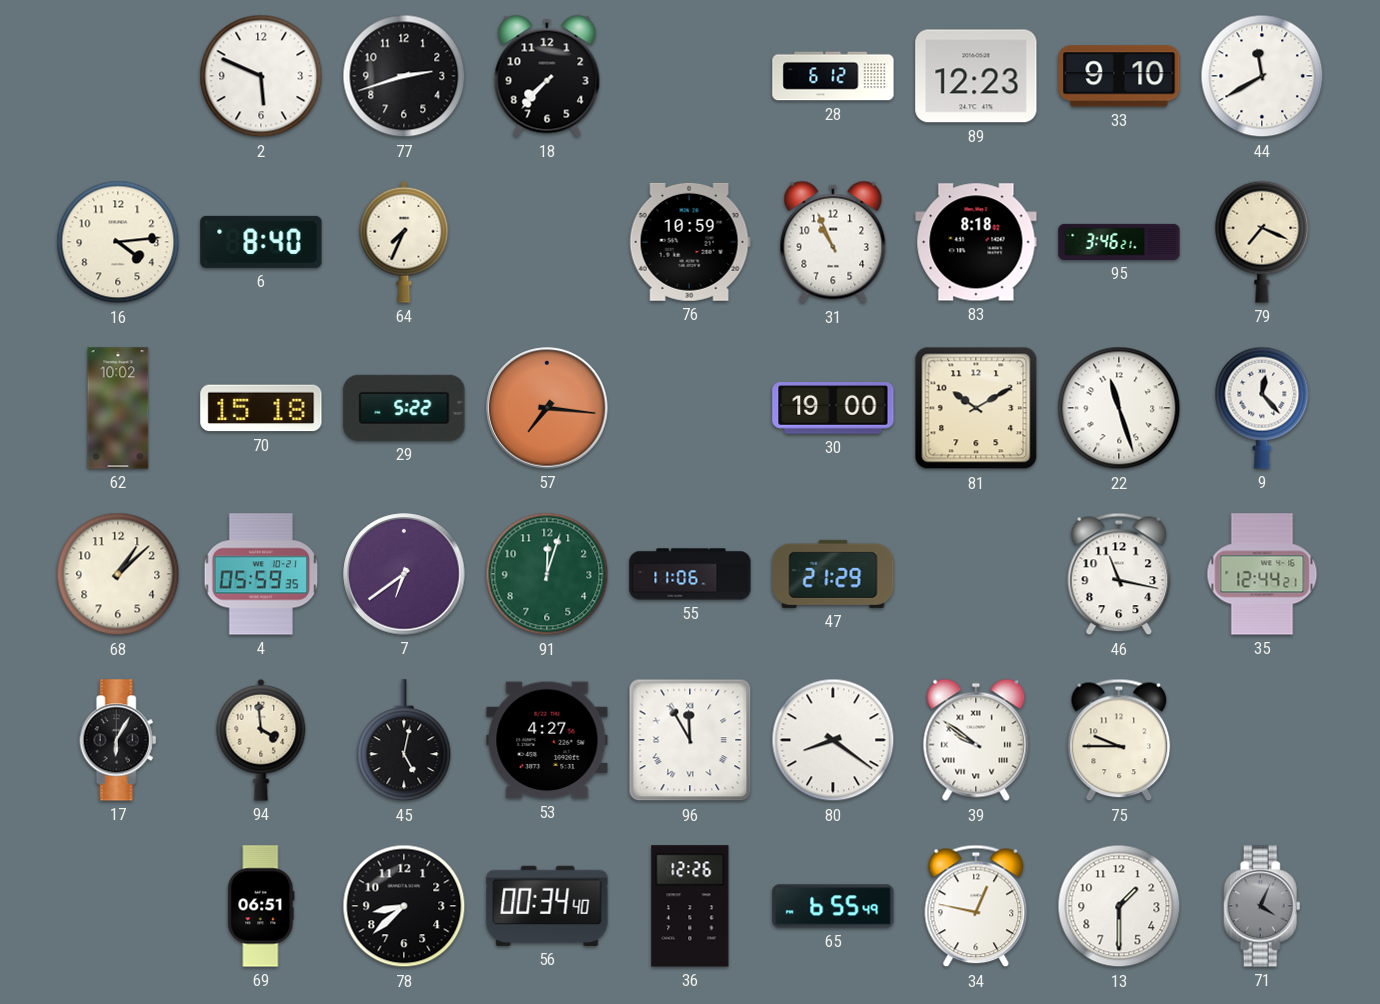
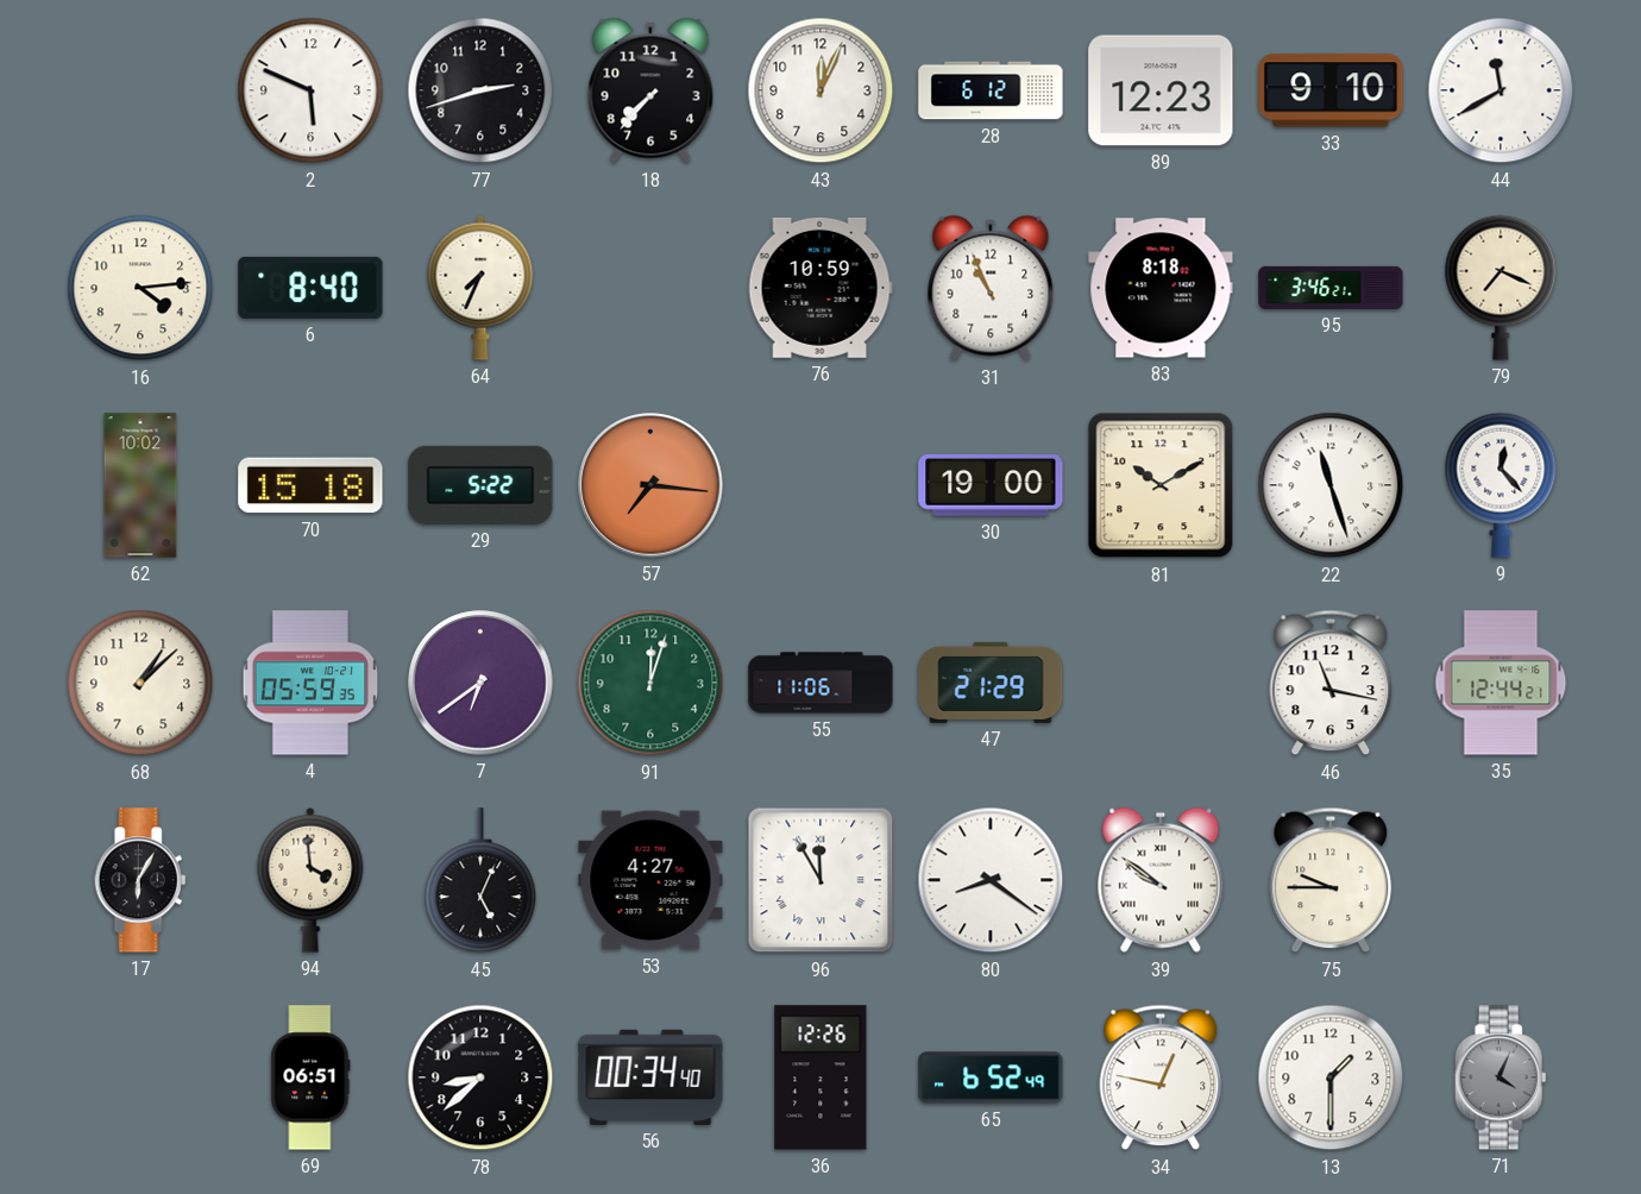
43: none -> 12:04 (820, 90)
45: 5:02 -> 5:04 (480, 881)
65: 6:55 -> 6:52 (991, 1077)
